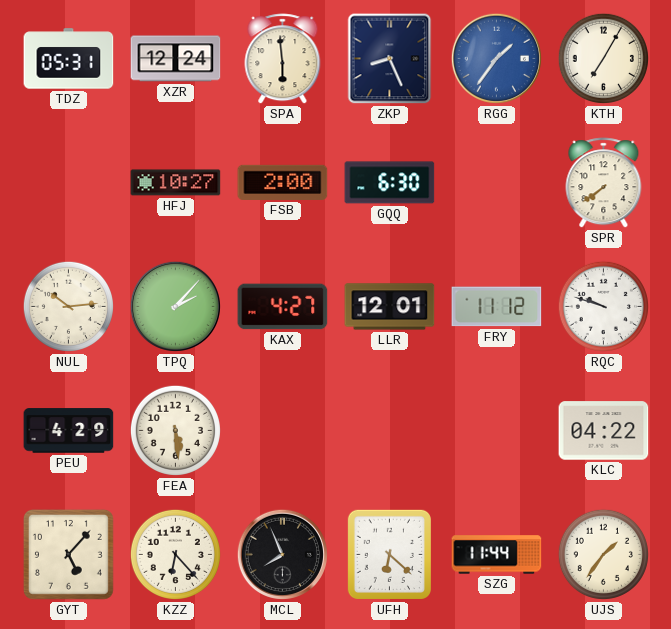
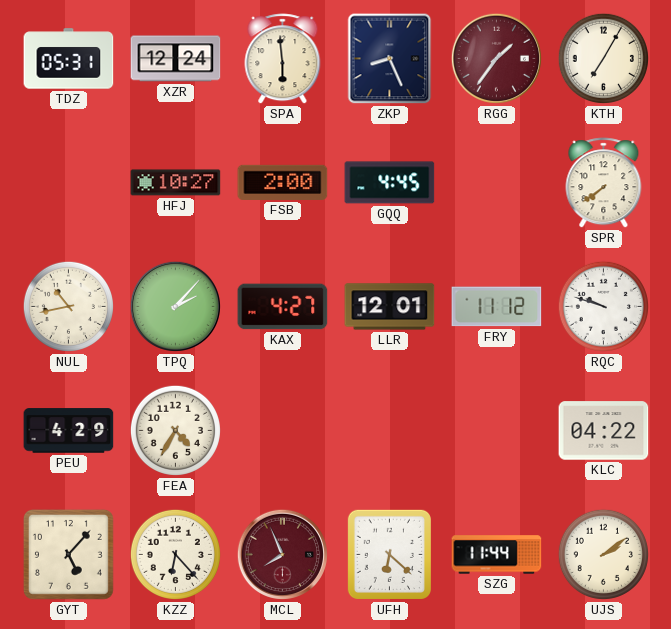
RGG dial: blue -> burgundy (496, 58)
GQQ: 6:30 -> 4:45 (390, 183)
NUL: 10:14 -> 10:43 (68, 306)
FEA: 5:29 -> 4:35 (175, 430)
MCL dial: black -> burgundy (282, 554)
UJS: 1:36 -> 2:09 (603, 554)
